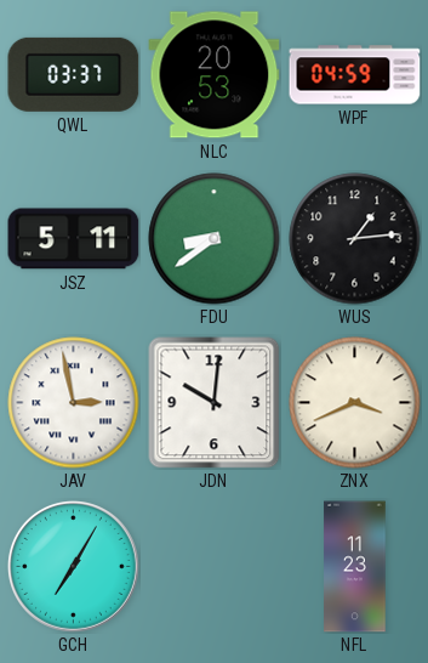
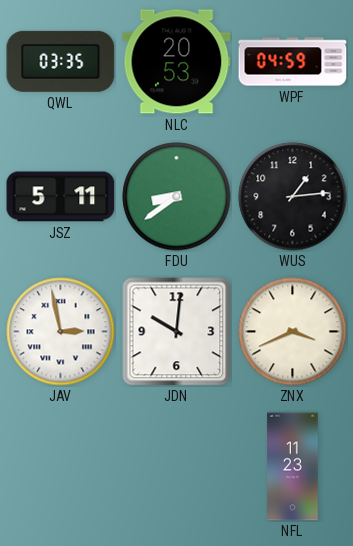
QWL: 03:37 -> 03:35 (61, 61)
GCH: 7:05 -> none (73, 566)
